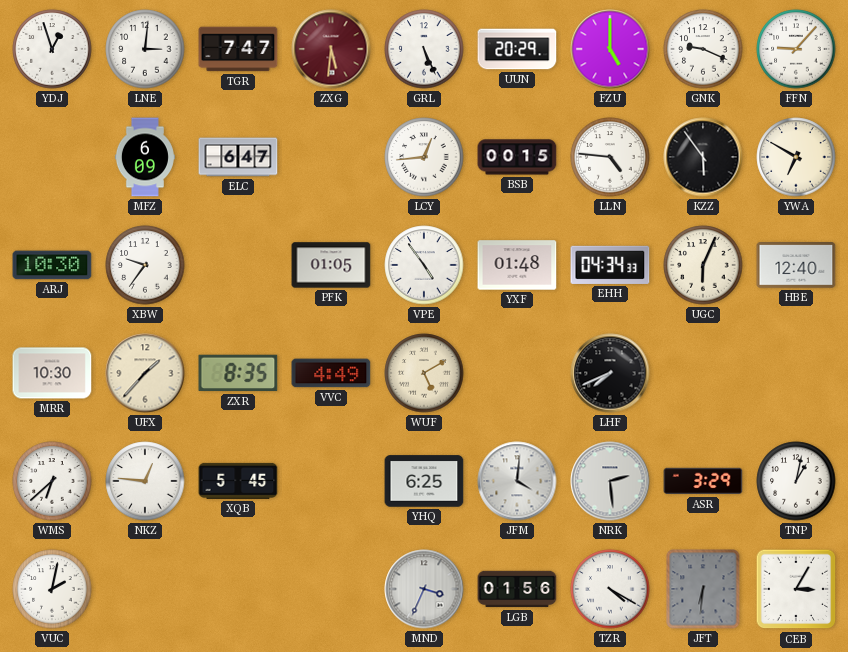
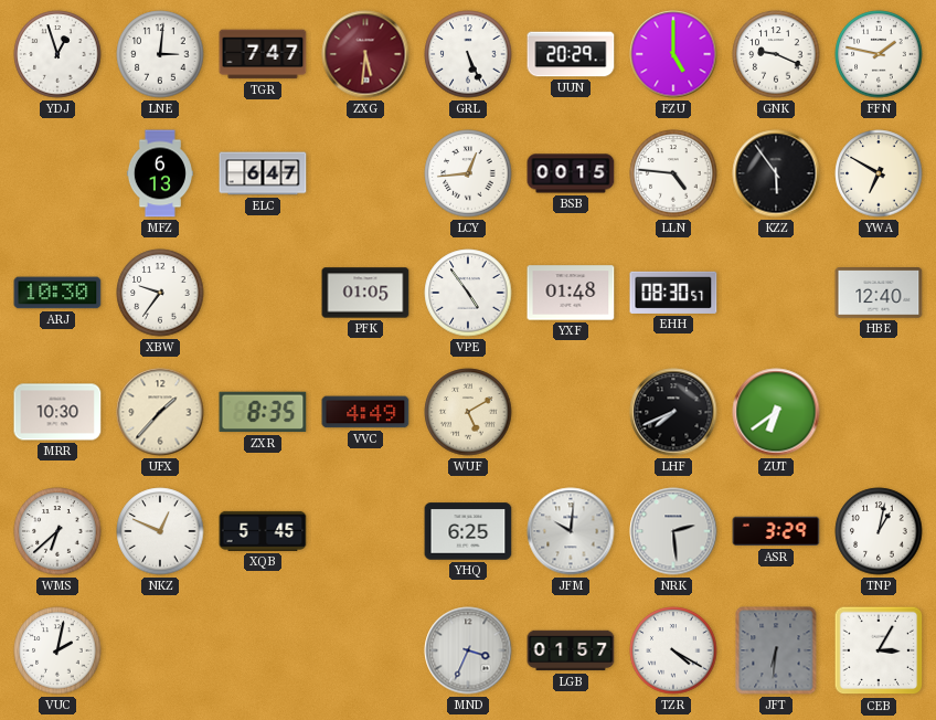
FFN: 9:07 -> 1:47 (879, 54)
MFZ: 6:09 -> 6:13 (160, 173)
EHH: 04:34 -> 08:30 (673, 293)
UGC: 6:04 -> none (703, 265)
ZUT: none -> 6:39 (776, 412)
NKZ: 12:46 -> 12:49 (160, 531)
JFM: 4:01 -> 10:01 (571, 531)
LGB: 01:56 -> 01:57 (571, 650)
